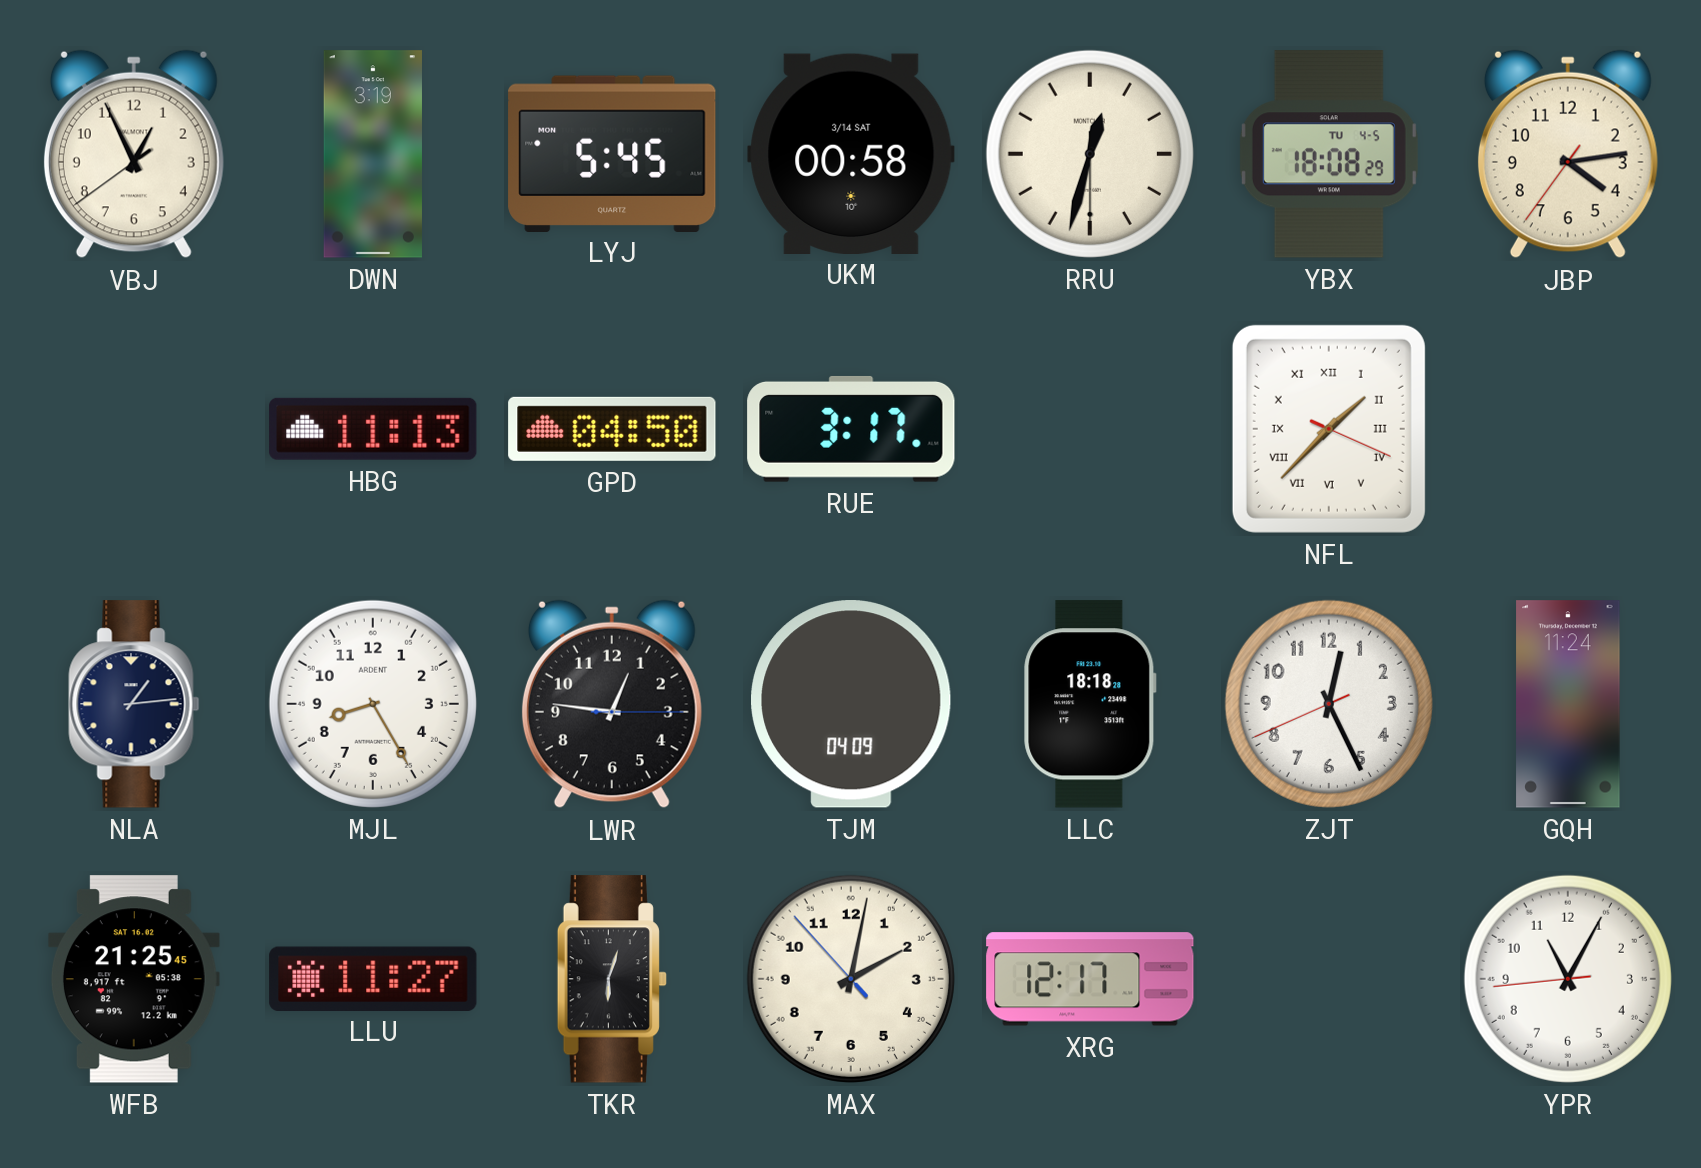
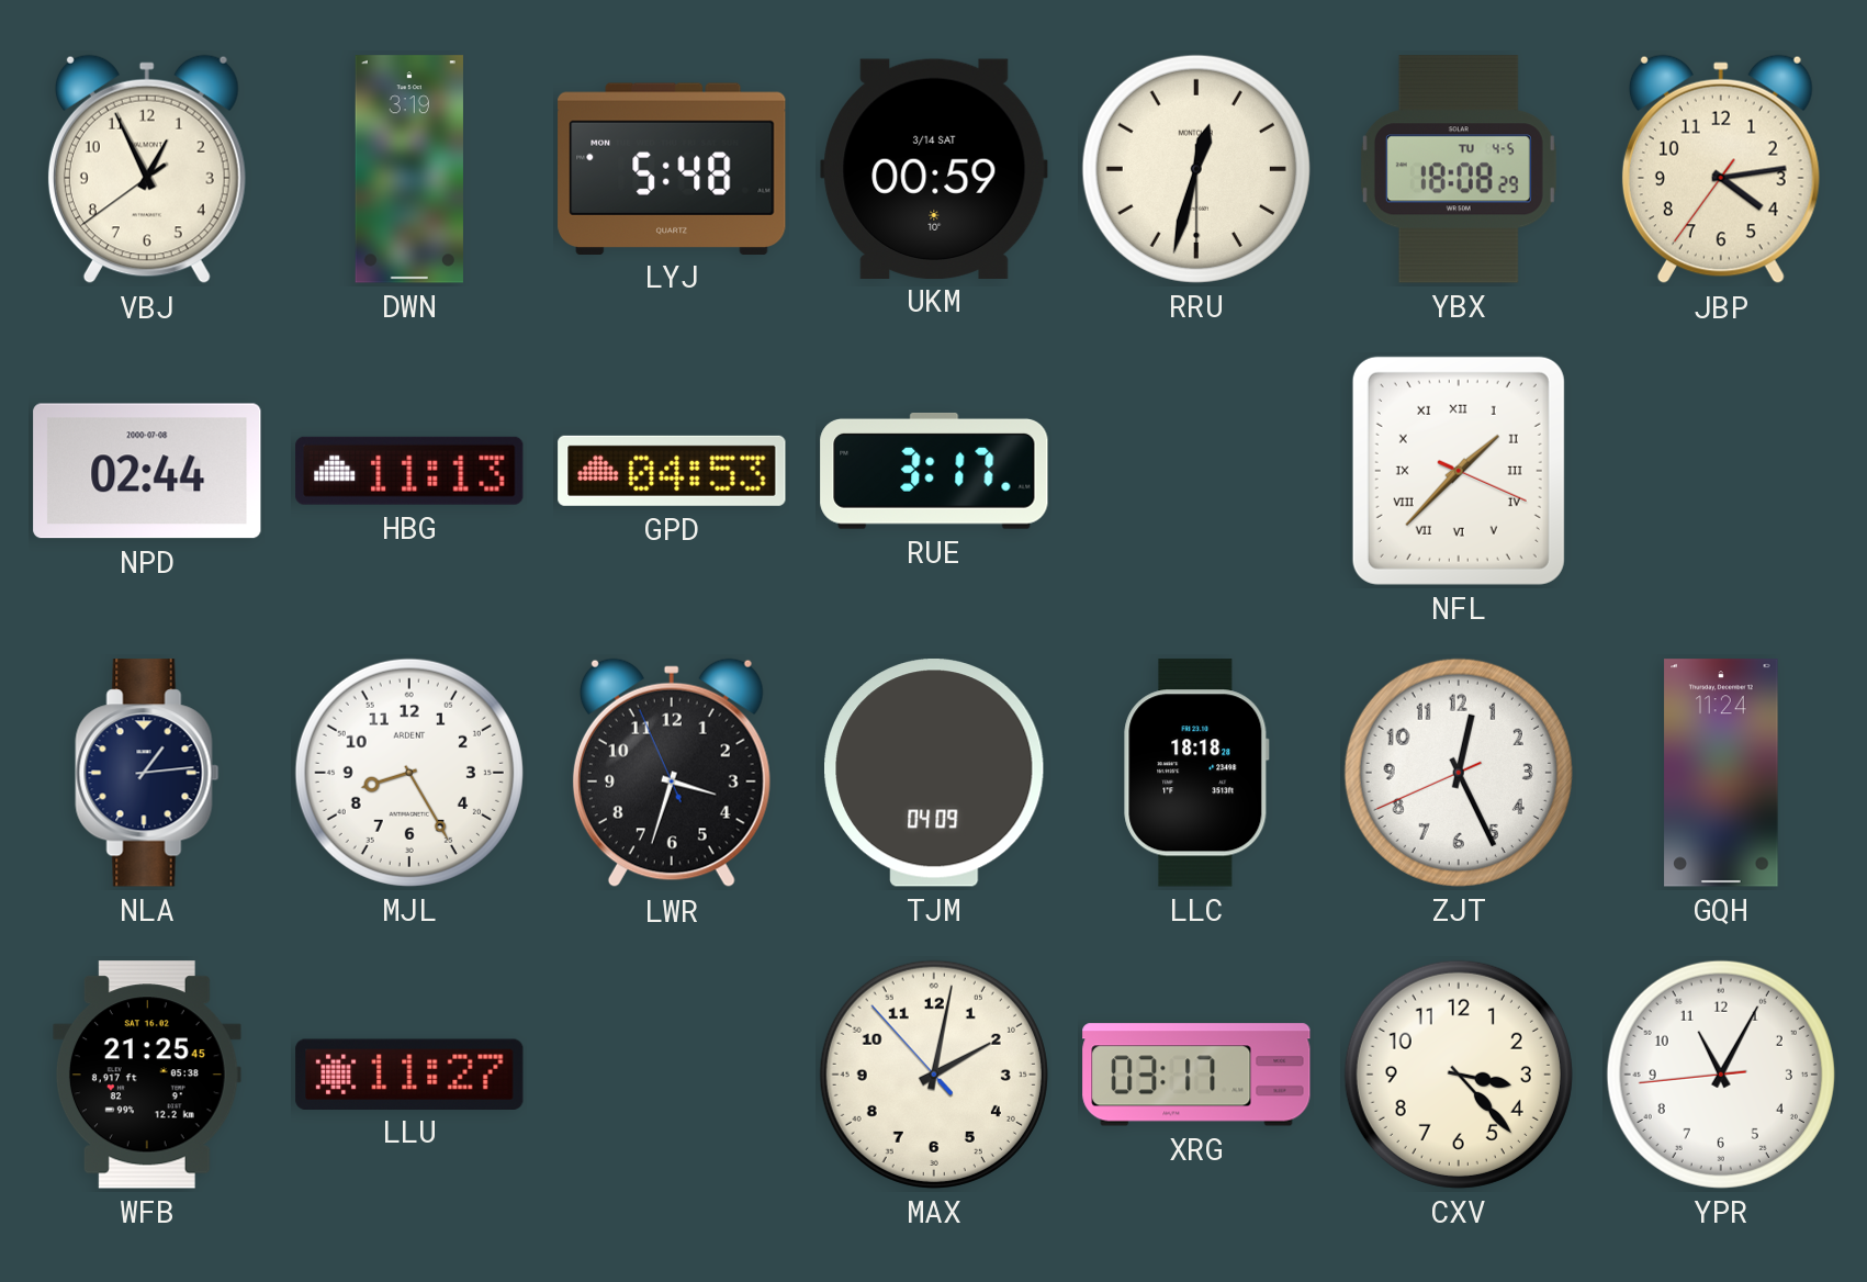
LYJ: 5:45 -> 5:48 (672, 168)
UKM: 00:58 -> 00:59 (934, 168)
NPD: none -> 02:44 (147, 471)
GPD: 04:50 -> 04:53 (672, 471)
LWR: 12:46 -> 3:32 (672, 773)
TKR: 6:03 -> none (612, 979)
XRG: 12:17 -> 03:17 (1196, 1075)
CXV: none -> 3:23 (1459, 1075)
